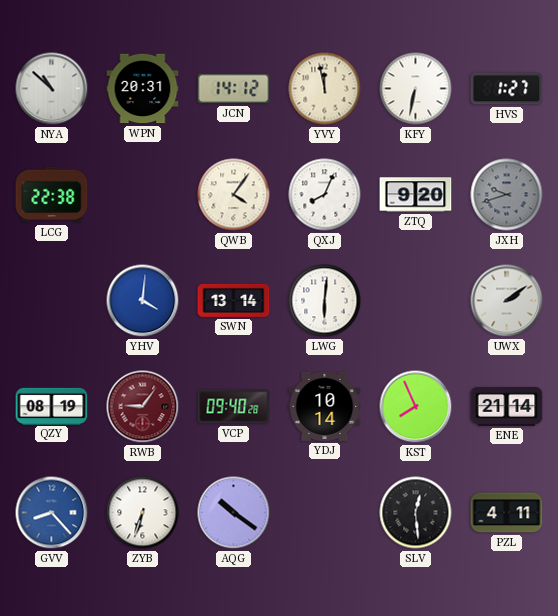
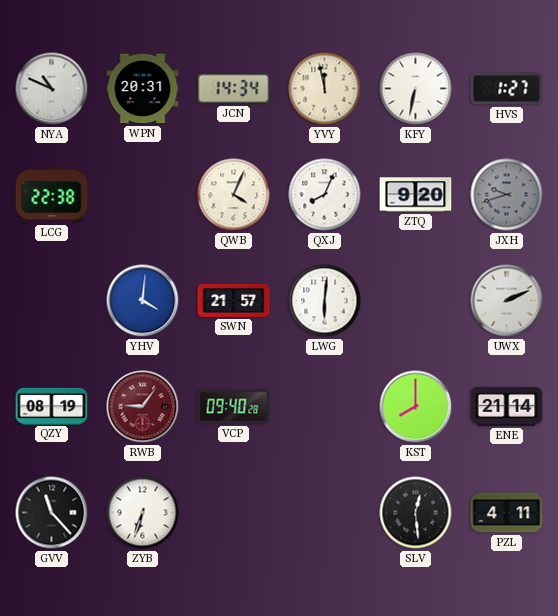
NYA: 10:52 -> 10:49 (52, 89)
JCN: 14:12 -> 14:34 (234, 89)
QWB: 4:06 -> 4:04 (234, 195)
SWN: 13:14 -> 21:57 (234, 300)
UWX: 2:09 -> 2:11 (507, 301)
YDJ: 10:14 -> none (325, 406)
KST: 7:56 -> 8:00 (416, 407)
GVV: 8:23 -> 11:23 (52, 513)
GVV dial: blue -> black (52, 513)
AQG: 10:21 -> none (234, 513)
